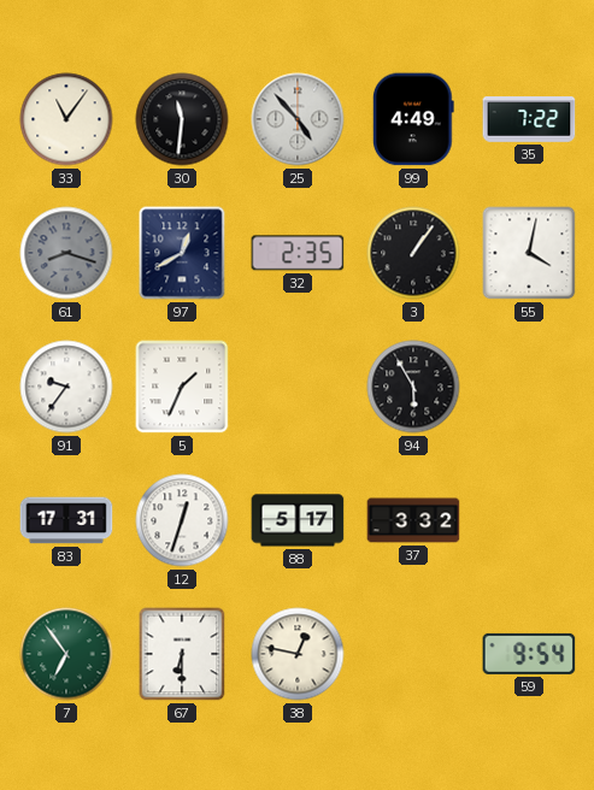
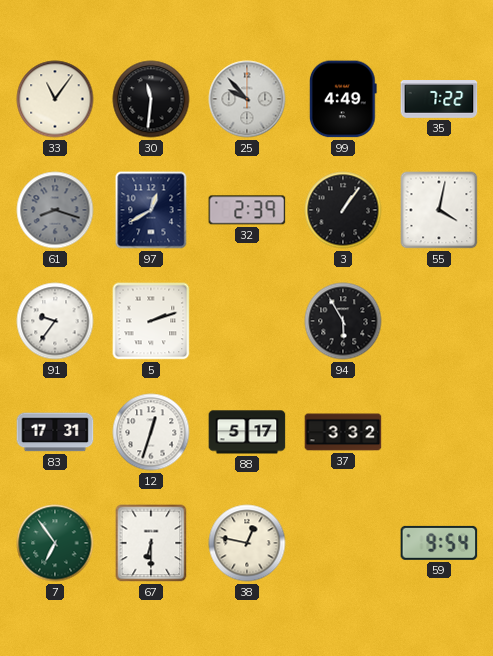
25: 4:53 -> 9:53 (247, 99)
32: 2:35 -> 2:39 (247, 210)
5: 1:34 -> 2:12 (151, 321)
